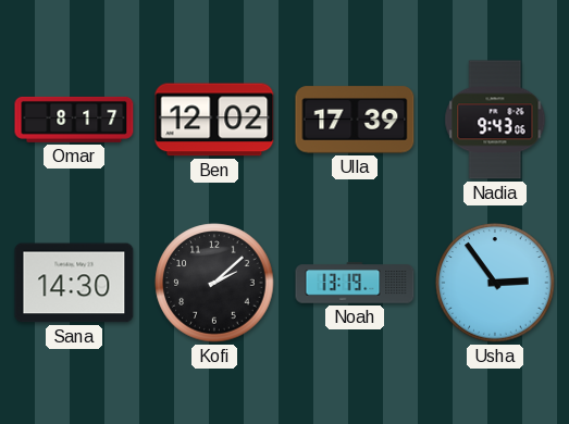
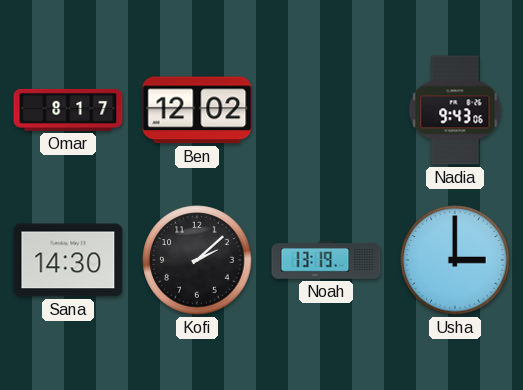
Ulla: 17:39 -> none (355, 120)
Usha: 2:54 -> 3:00 (455, 260)
